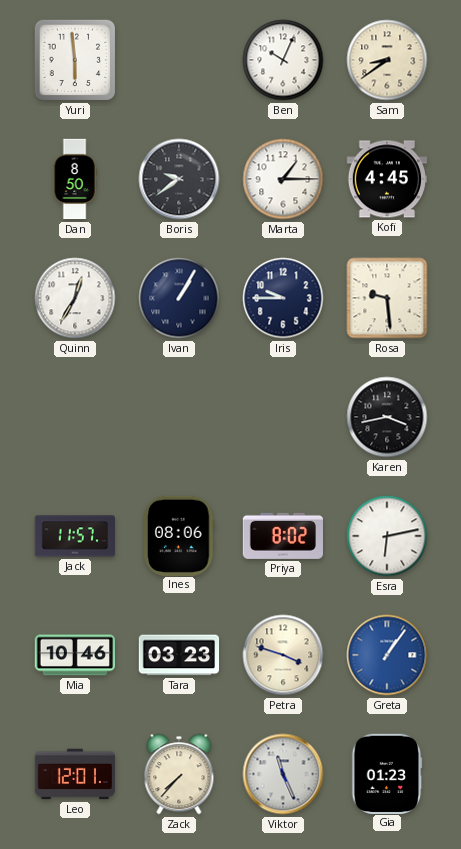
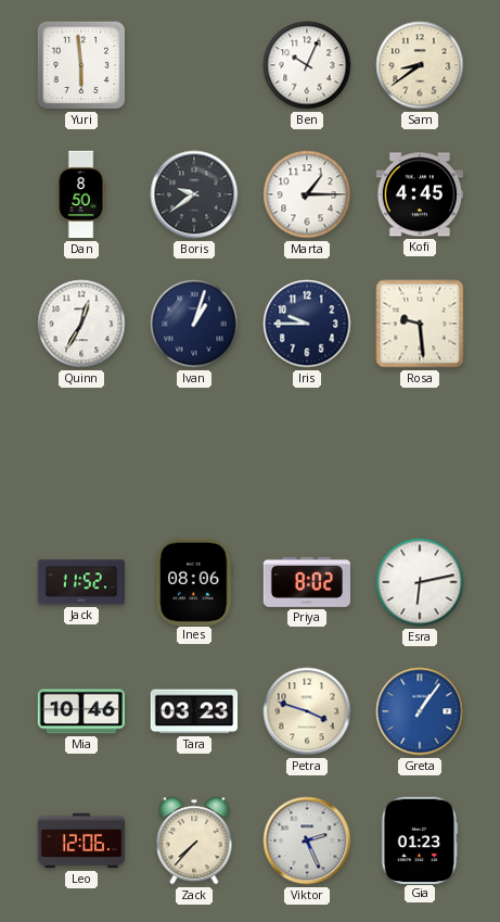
Ivan: 1:05 -> 1:03 (194, 324)
Karen: 3:43 -> none (387, 417)
Jack: 11:57 -> 11:52 (80, 582)
Leo: 12:01 -> 12:06 (81, 841)
Viktor: 11:26 -> 2:26 (307, 841)
